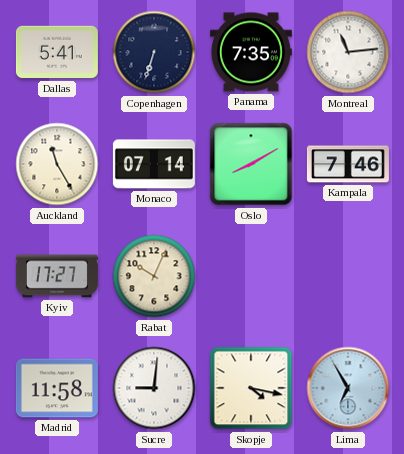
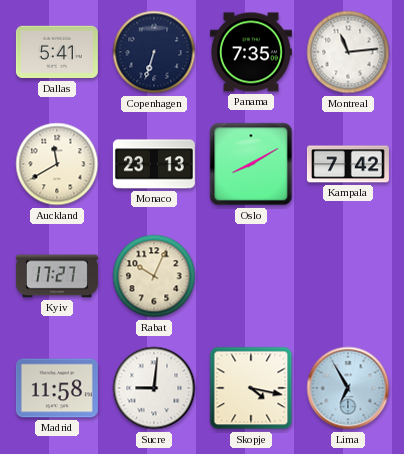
Auckland: 11:25 -> 11:40 (57, 164)
Monaco: 07:14 -> 23:13 (154, 164)
Kampala: 7:46 -> 7:42 (348, 164)
